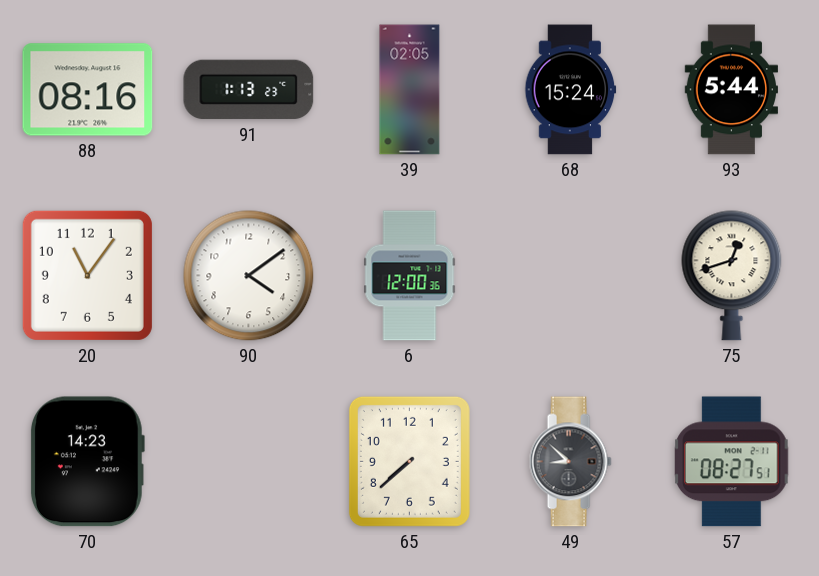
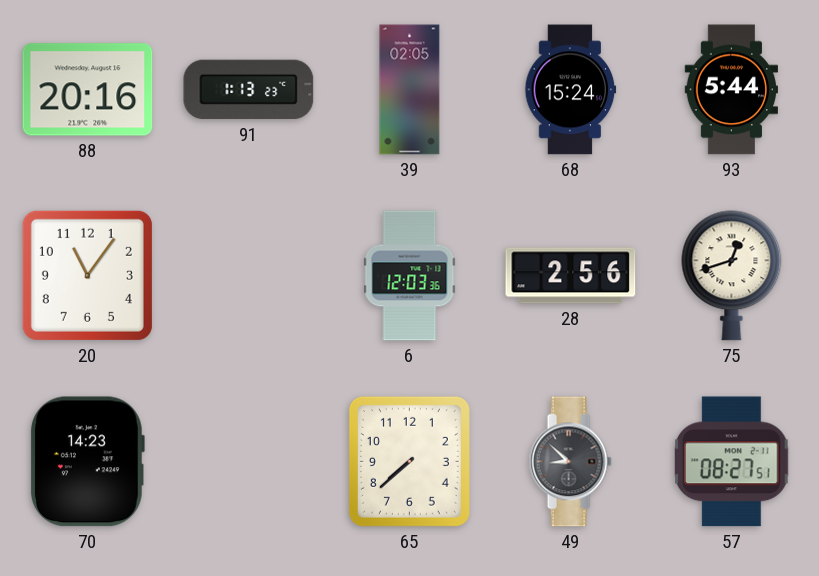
88: 08:16 -> 20:16 (88, 90)
90: 4:09 -> none (249, 276)
6: 12:00 -> 12:03 (410, 276)
28: none -> 2:56 (571, 276)
